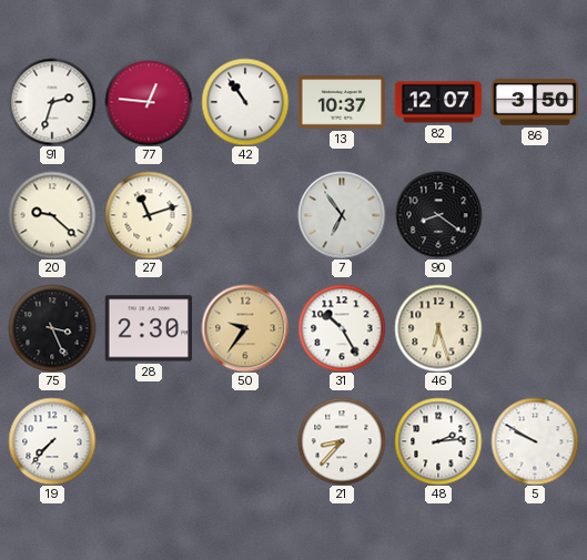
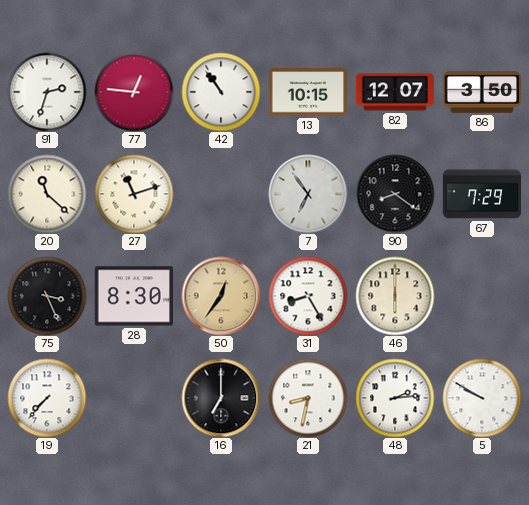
13: 10:37 -> 10:15 (307, 92)
20: 9:22 -> 11:22 (47, 194)
67: none -> 7:29 (482, 194)
28: 2:30 -> 8:30 (133, 296)
50: 9:36 -> 12:36 (221, 296)
31: 10:25 -> 8:25 (308, 296)
46: 6:27 -> 6:00 (395, 296)
16: none -> 7:00 (221, 398)
21: 8:37 -> 8:32 (308, 398)
